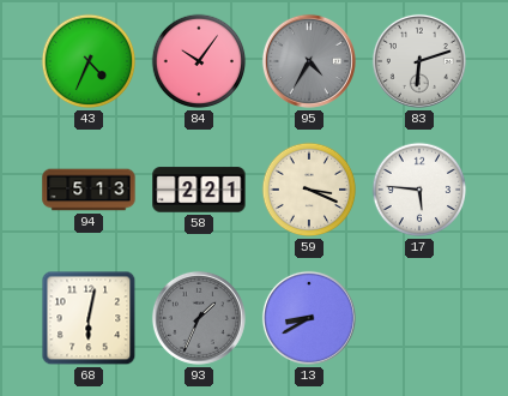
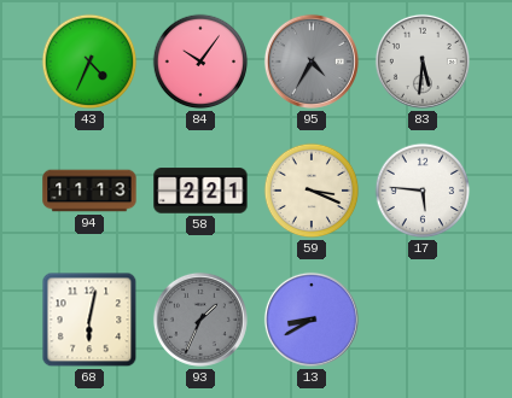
83: 6:12 -> 5:31 (423, 62)
94: 5:13 -> 11:13 (89, 191)
